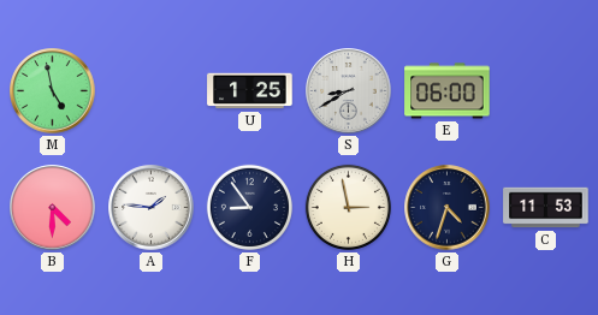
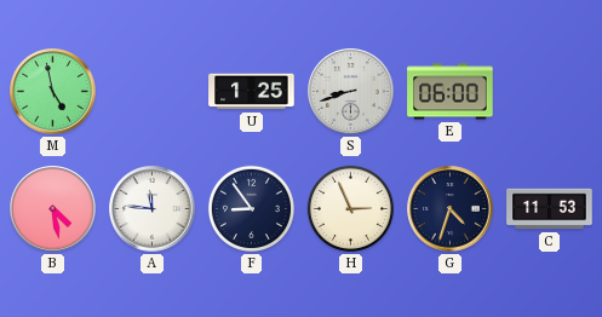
S: 8:40 -> 8:42 (351, 92)
B: 4:30 -> 4:28 (53, 209)
A: 1:46 -> 11:46 (153, 209)
H: 2:58 -> 2:56 (350, 208)
